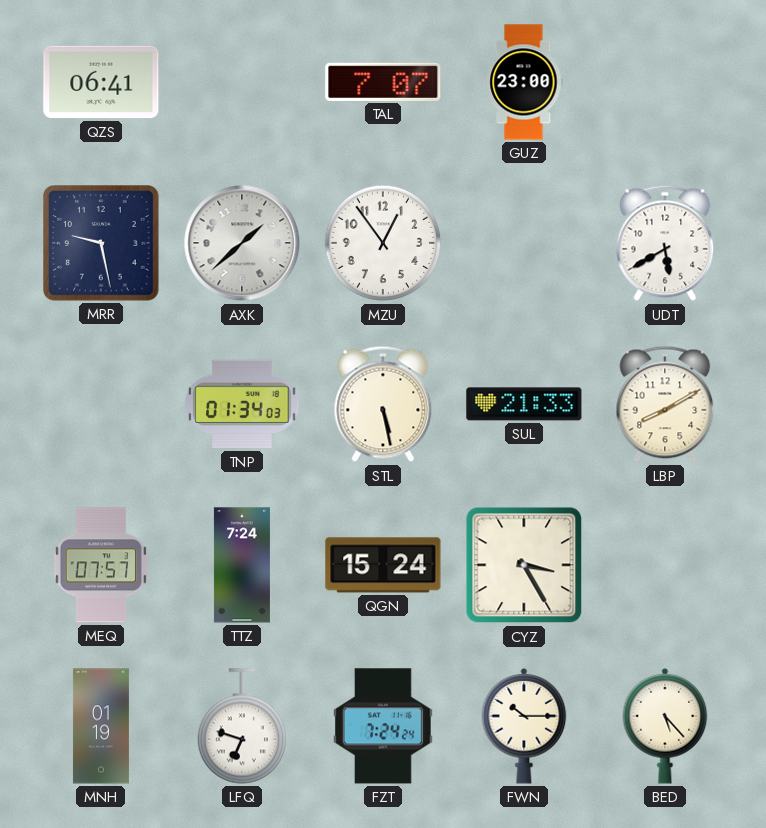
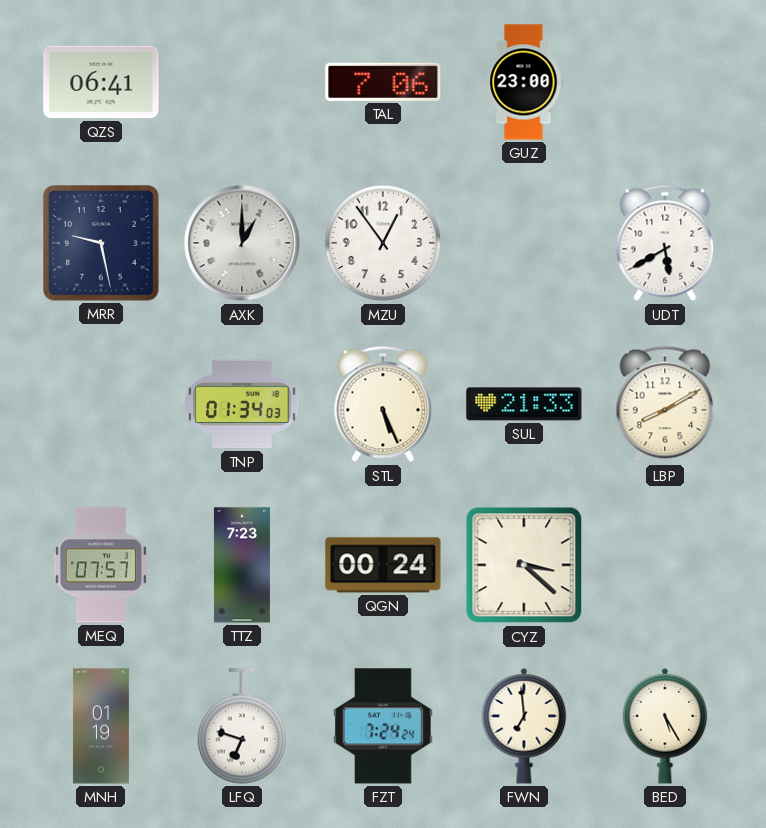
TAL: 7:07 -> 7:06 (383, 82)
AXK: 1:38 -> 1:00 (242, 243)
STL: 5:28 -> 5:26 (383, 404)
TTZ: 7:24 -> 7:23 (242, 565)
QGN: 15:24 -> 00:24 (383, 565)
CYZ: 3:25 -> 3:22 (524, 565)
FWN: 10:15 -> 6:59 (524, 726)
BED: 5:23 -> 5:25 (665, 726)
